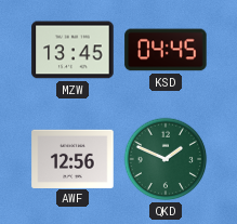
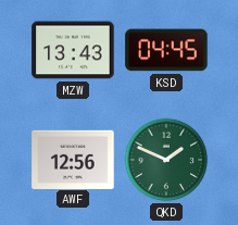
MZW: 13:45 -> 13:43 (73, 50)
